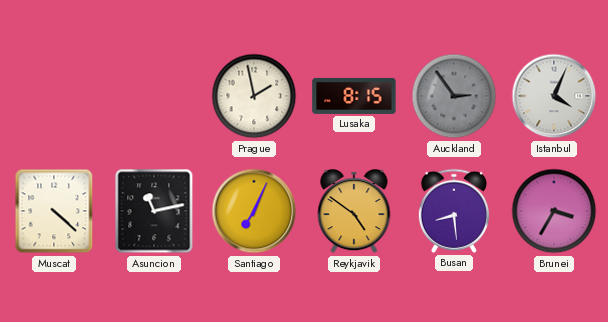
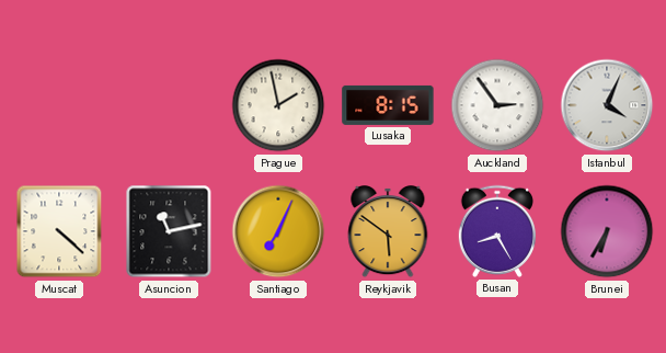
Auckland dial: grey -> white (497, 105)
Reykjavik: 4:51 -> 5:51 (388, 232)
Busan: 8:29 -> 8:25 (496, 231)
Brunei: 3:35 -> 6:35 (607, 231)
